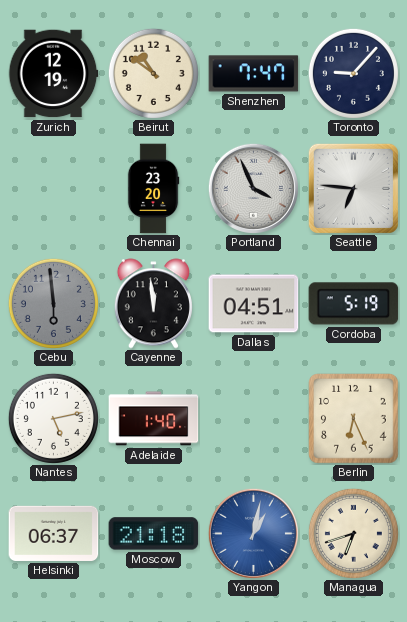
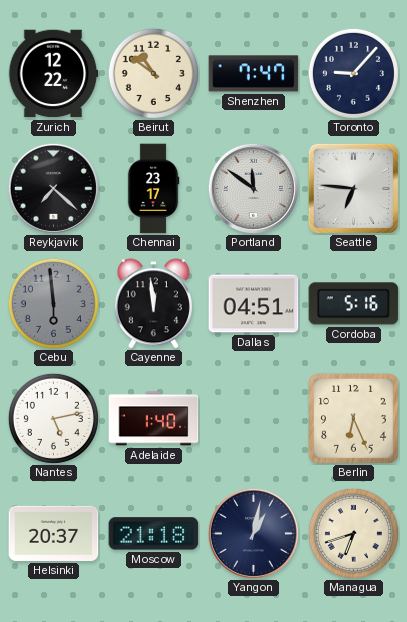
Zurich: 12:19 -> 12:22 (53, 74)
Reykjavik: none -> 7:22 (53, 188)
Chennai: 23:20 -> 23:17 (153, 189)
Portland: 3:56 -> 11:51 (253, 188)
Cordoba: 5:19 -> 5:16 (354, 304)
Helsinki: 06:37 -> 20:37 (54, 533)
Yangon dial: blue -> navy (253, 533)
